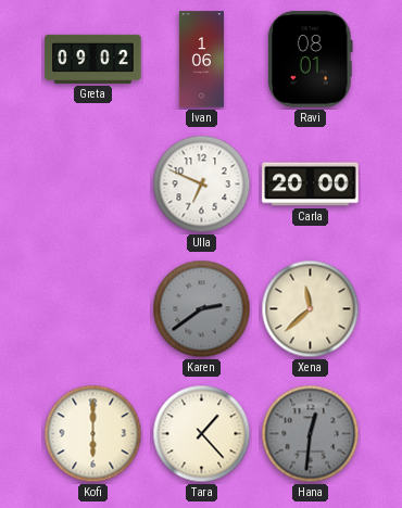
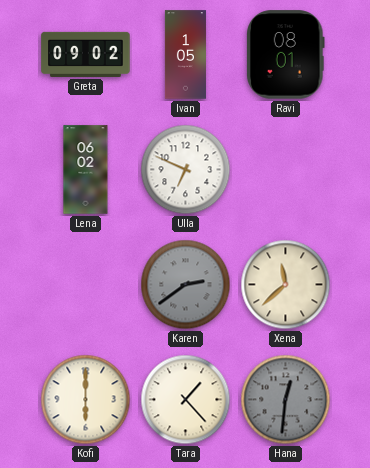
Ivan: 1:06 -> 1:05 (185, 55)
Lena: none -> 06:02 (86, 170)
Carla: 20:00 -> none (311, 185)
